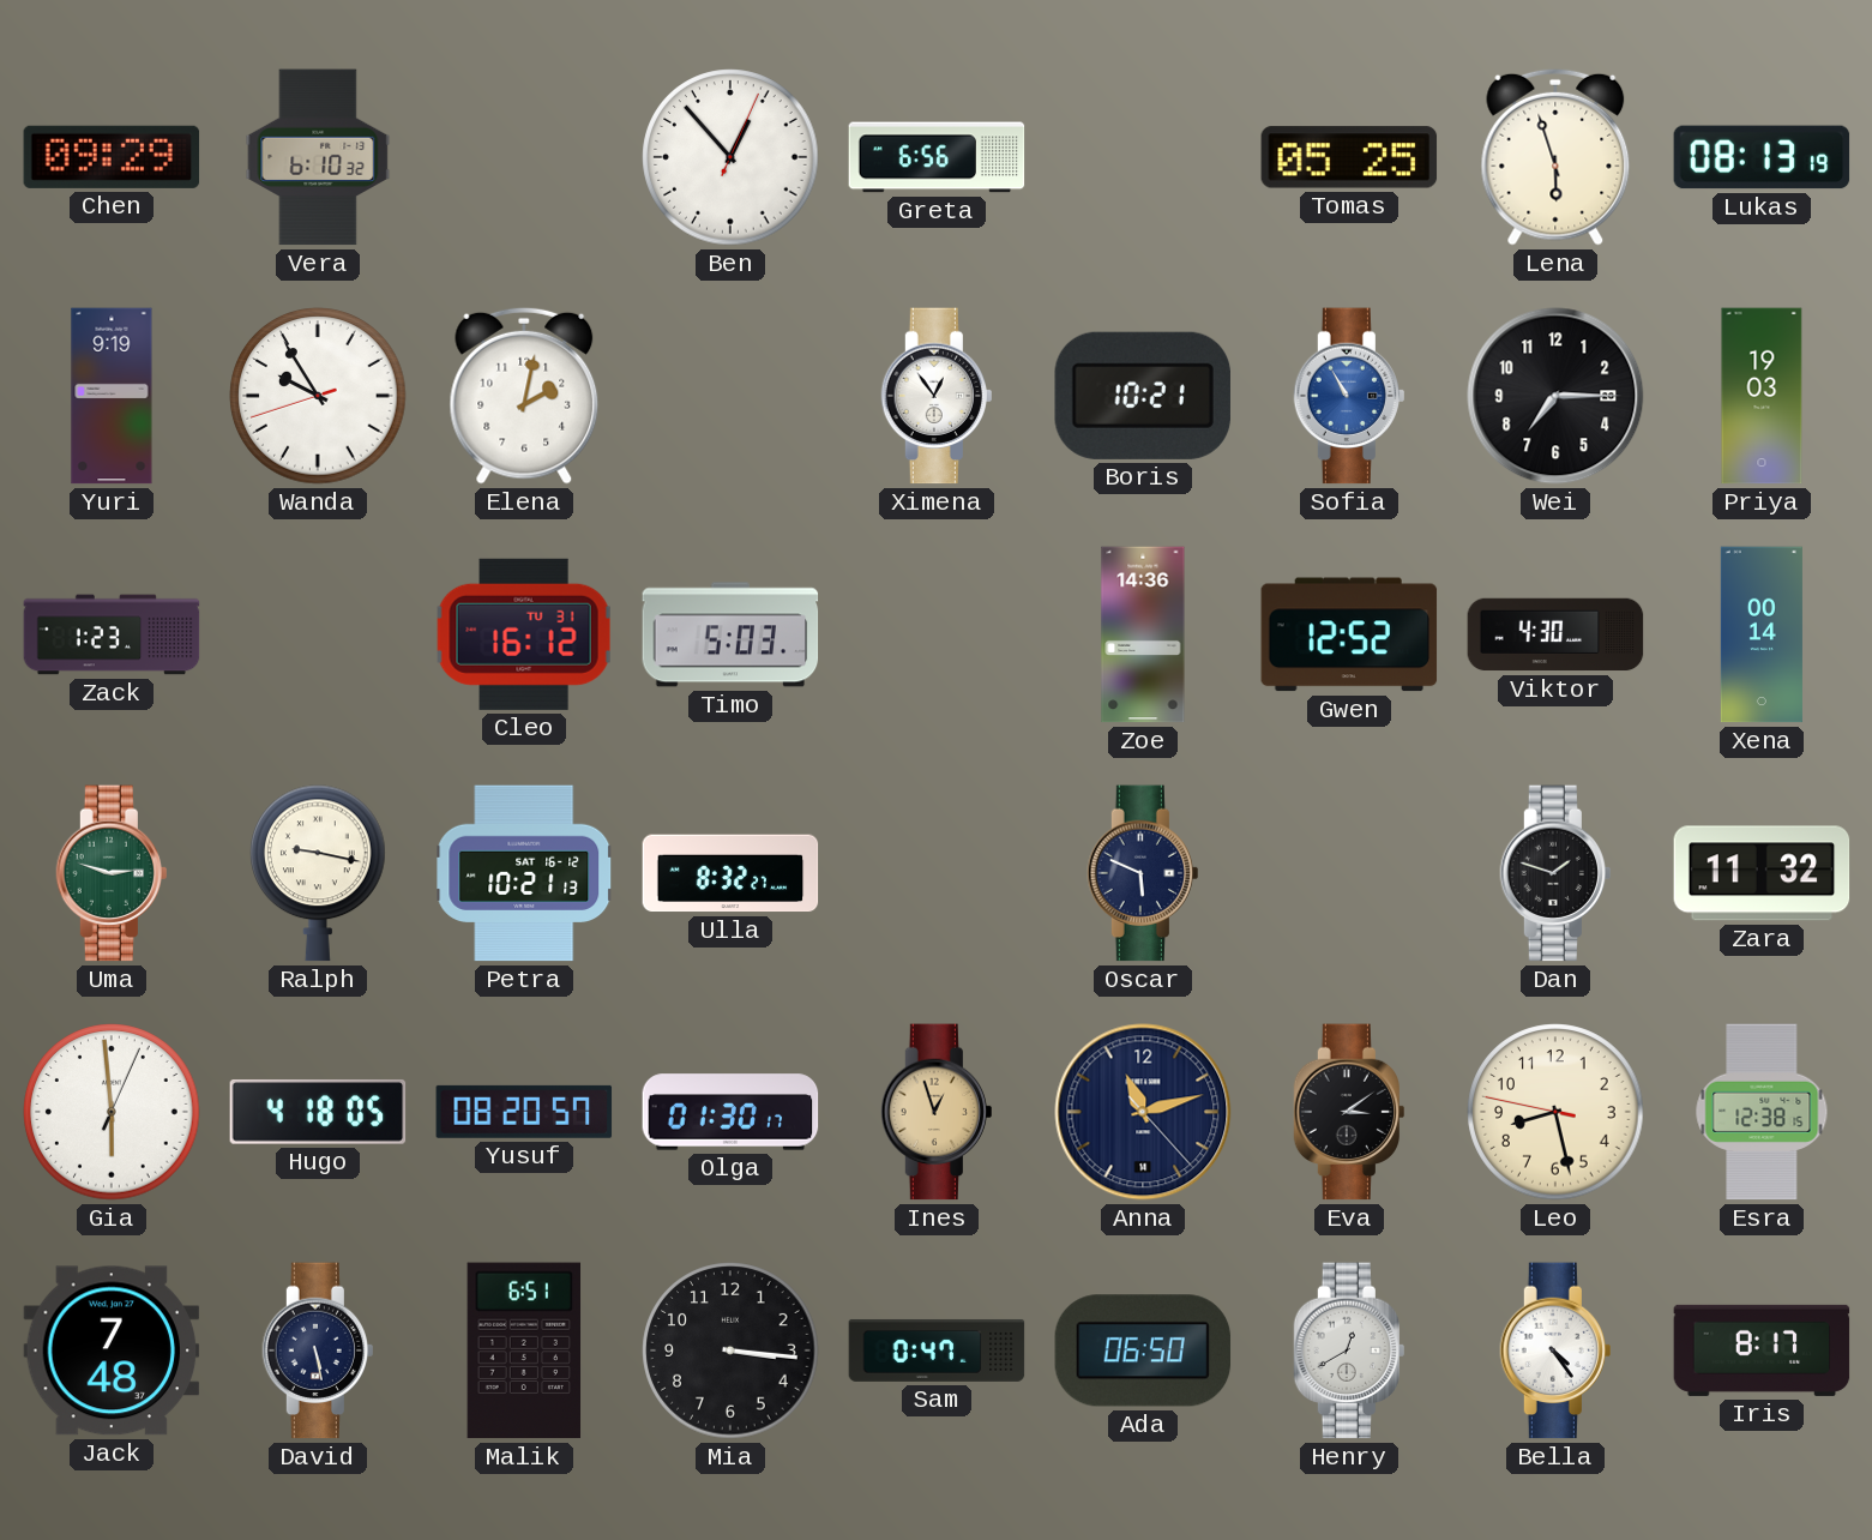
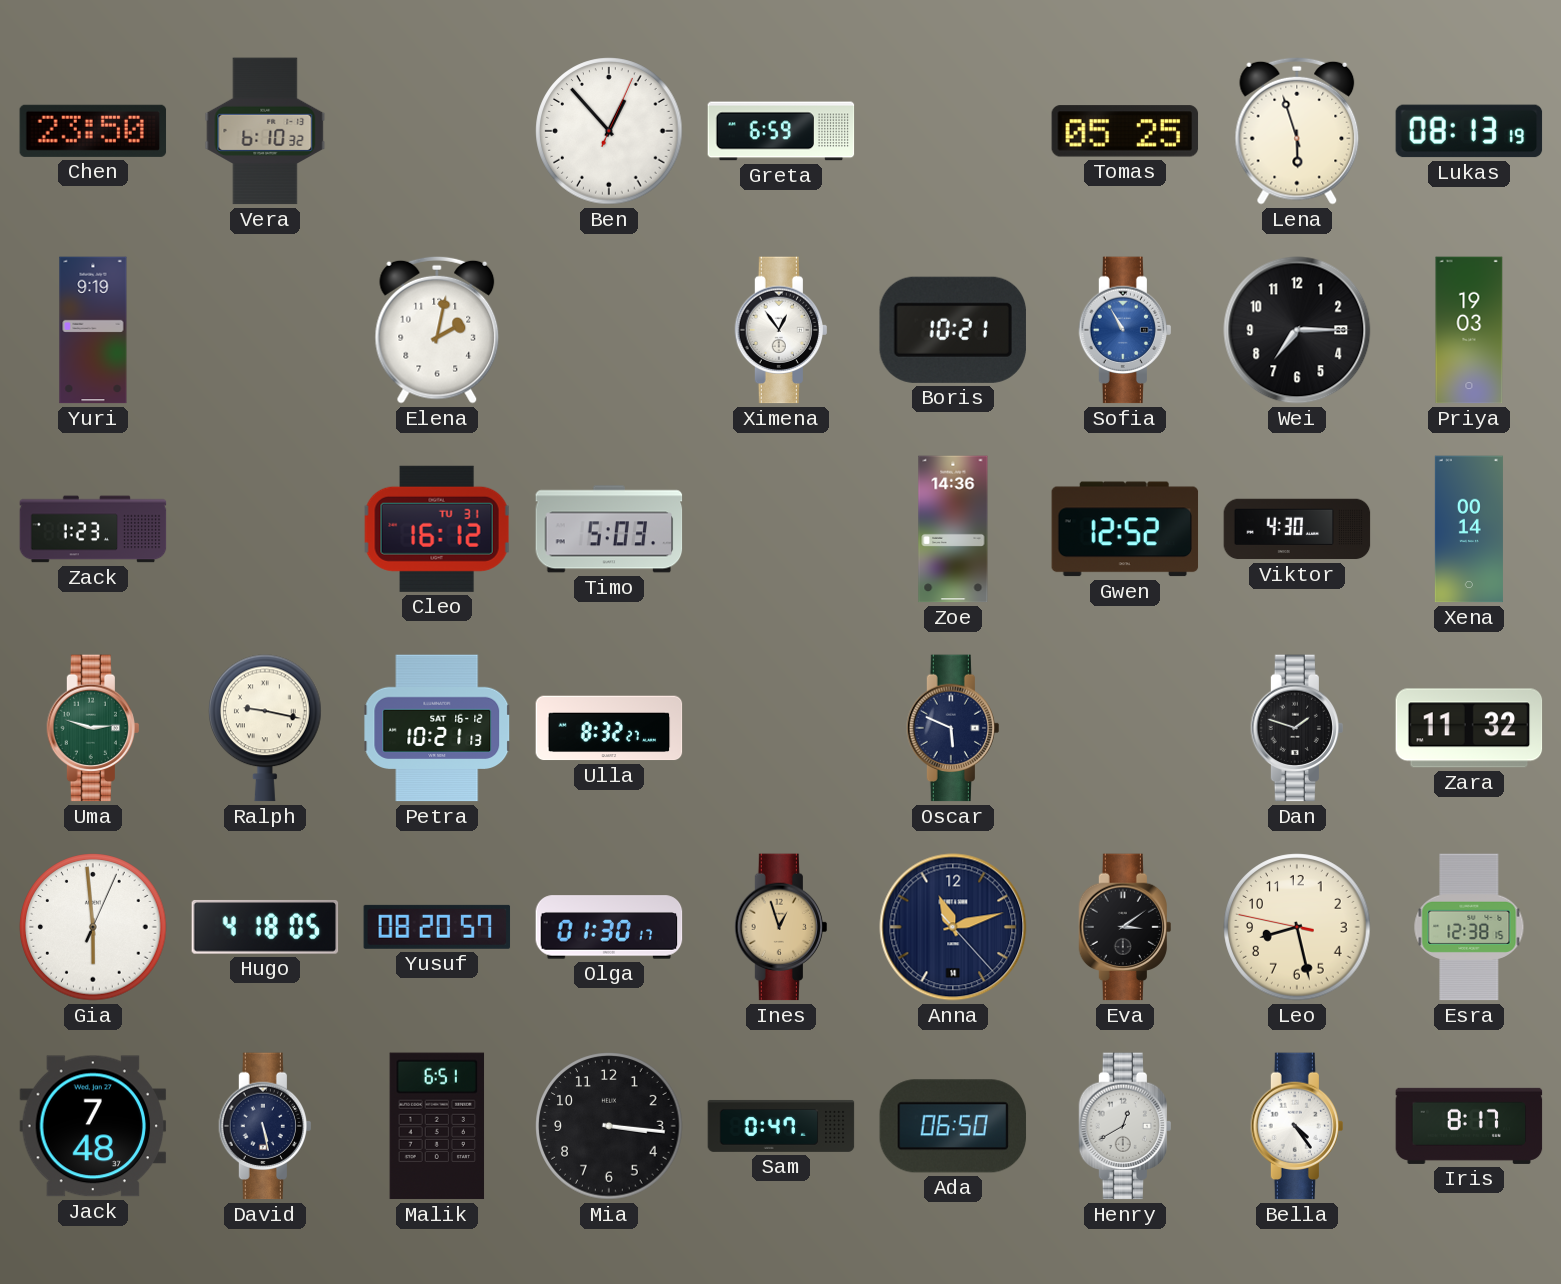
Chen: 09:29 -> 23:50 (93, 131)
Greta: 6:56 -> 6:59 (781, 131)
Wanda: 9:54 -> none (318, 396)
